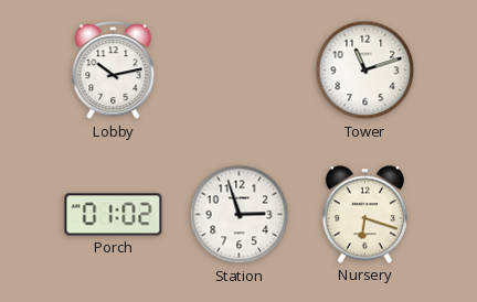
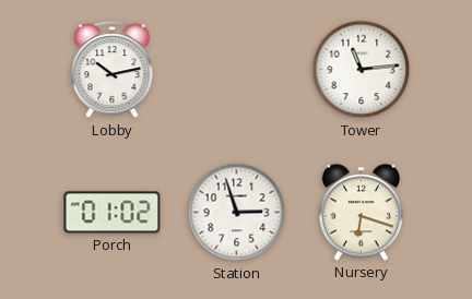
Tower: 11:12 -> 11:14 (362, 70)
